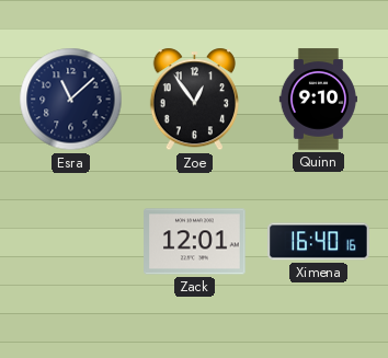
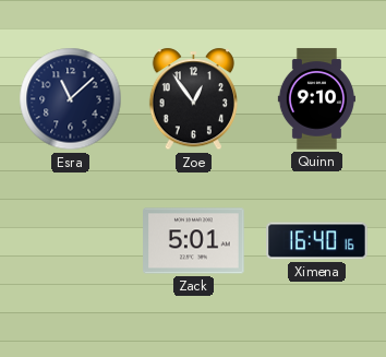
Zack: 12:01 -> 5:01 (194, 241)
